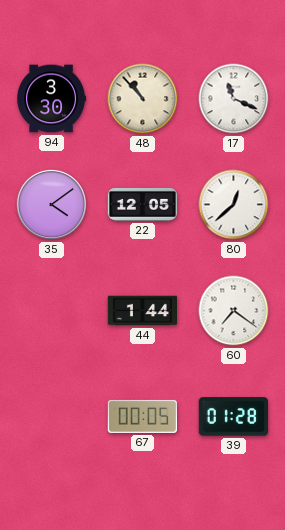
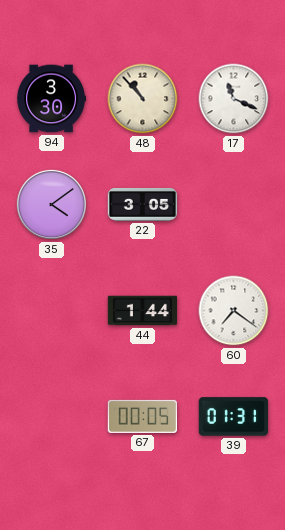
22: 12:05 -> 3:05 (143, 204)
80: 12:38 -> none (234, 205)
39: 01:28 -> 01:31 (233, 417)
